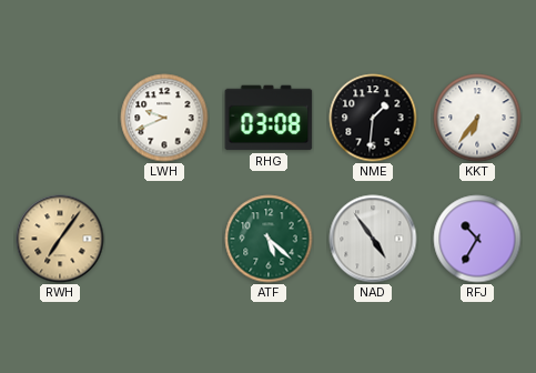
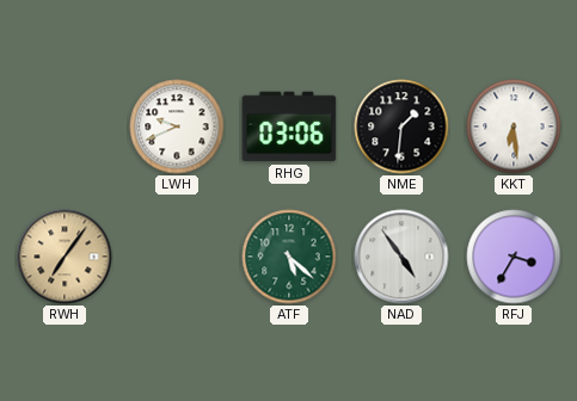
RHG: 03:08 -> 03:06 (289, 127)
KKT: 6:36 -> 6:29 (514, 127)
RFJ: 10:35 -> 3:35 (514, 257)
